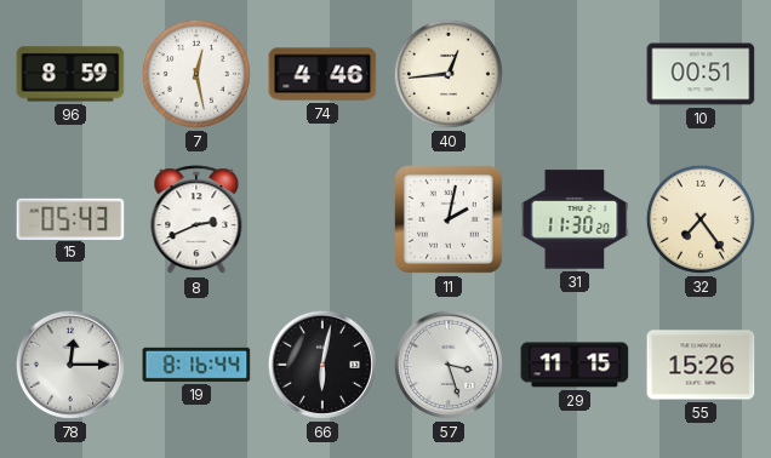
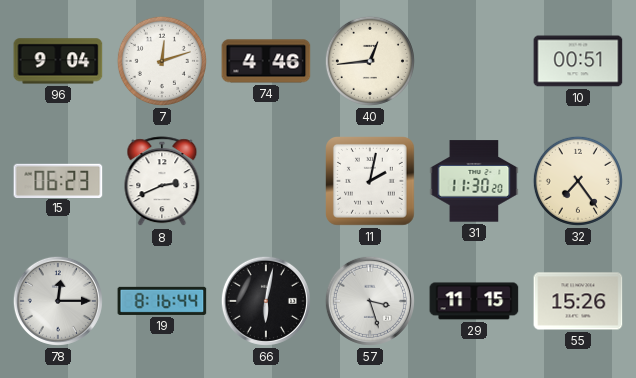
96: 8:59 -> 9:04 (58, 61)
7: 12:28 -> 12:12 (162, 61)
15: 05:43 -> 06:23 (58, 180)
